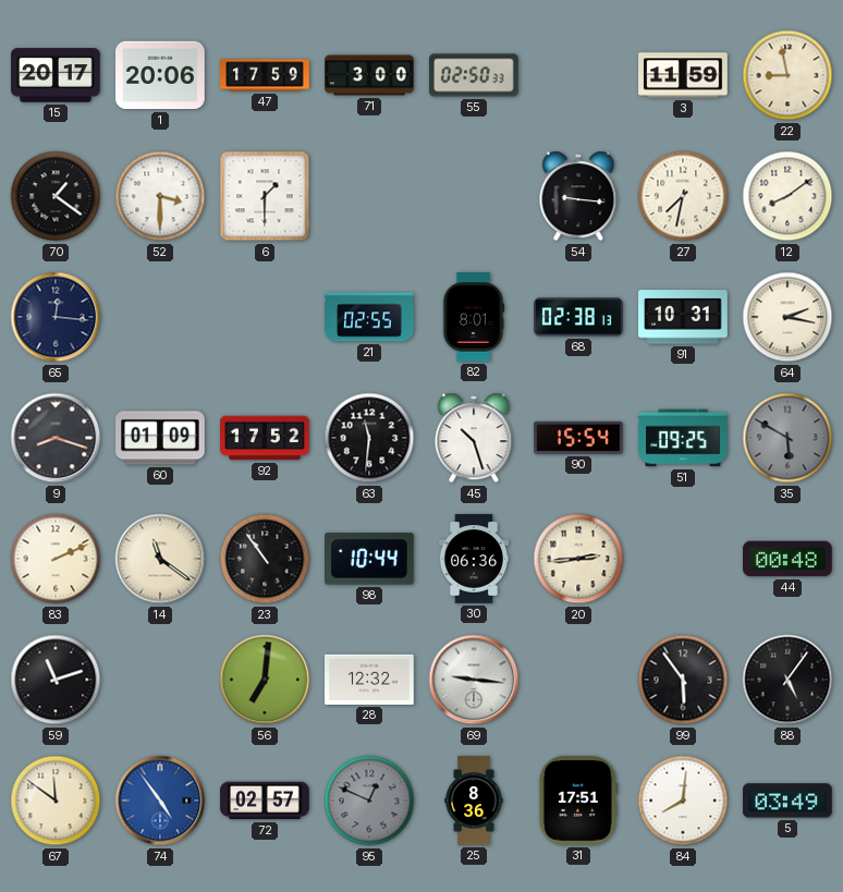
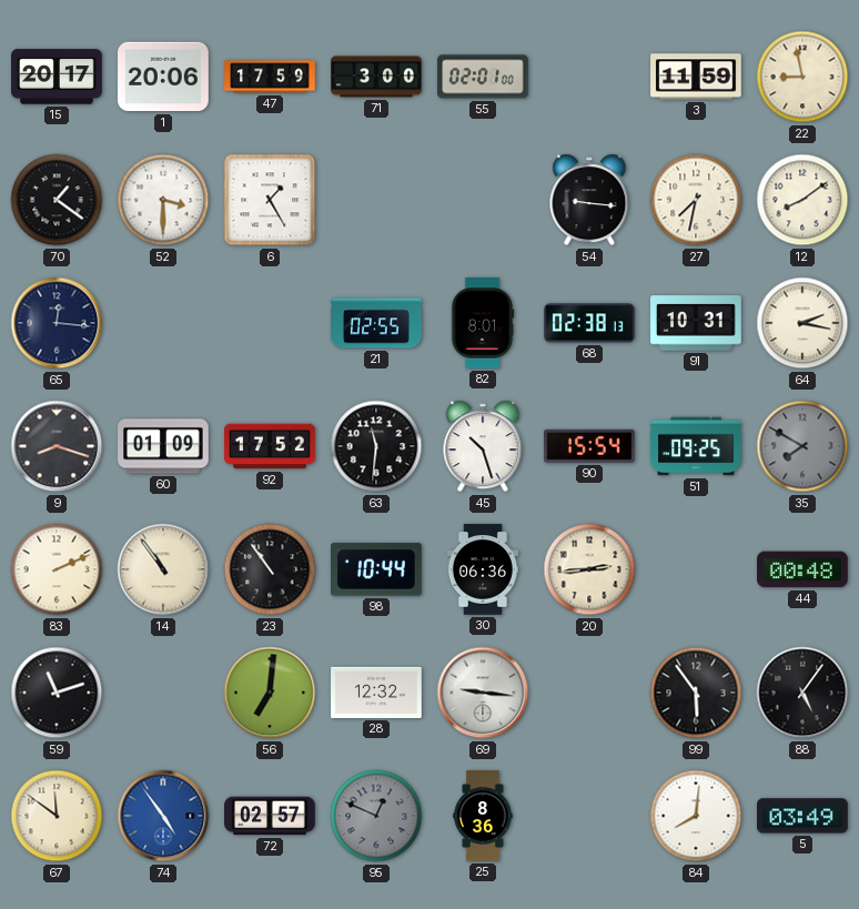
55: 02:50 -> 02:01 (483, 77)
6: 1:30 -> 1:25 (270, 200)
35: 5:50 -> 7:50 (802, 446)
14: 11:21 -> 10:54 (163, 569)
31: 17:51 -> none (577, 801)
